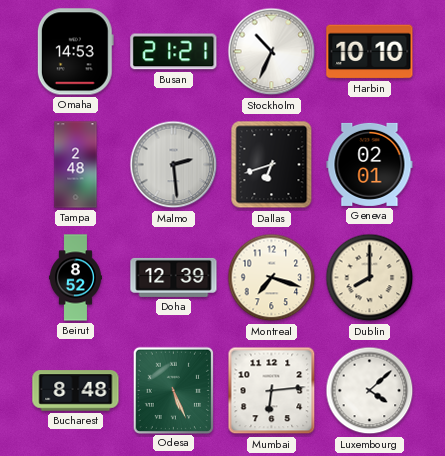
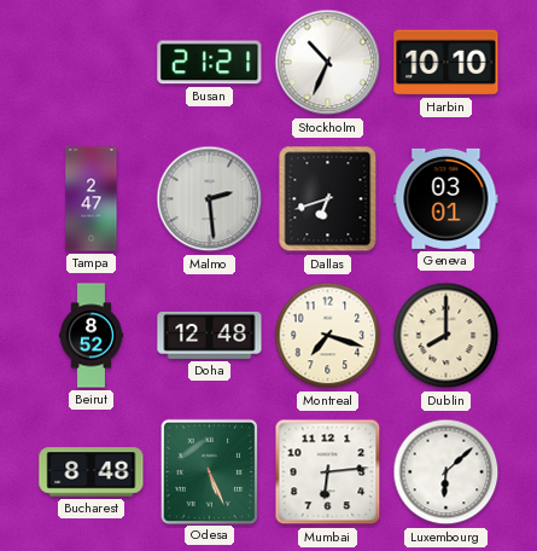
Omaha: 14:53 -> none (75, 52)
Tampa: 2:48 -> 2:47 (92, 199)
Geneva: 02:01 -> 03:01 (446, 198)
Doha: 12:39 -> 12:48 (210, 335)
Luxembourg: 4:08 -> 6:08 (446, 472)
